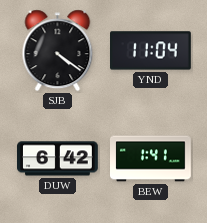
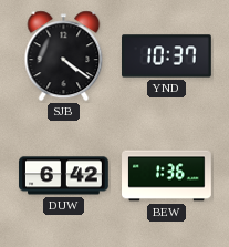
YND: 11:04 -> 10:37 (167, 56)
BEW: 1:41 -> 1:36 (167, 176)
